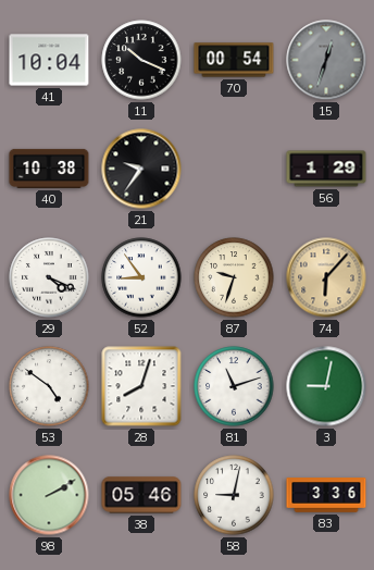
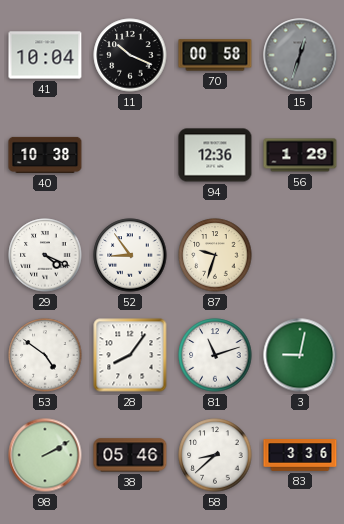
70: 00:54 -> 00:58 (215, 55)
21: 9:36 -> none (141, 169)
94: none -> 12:36 (215, 155)
74: 6:07 -> none (326, 277)
28: 8:03 -> 8:06 (130, 355)
58: 9:02 -> 8:38 (215, 455)
